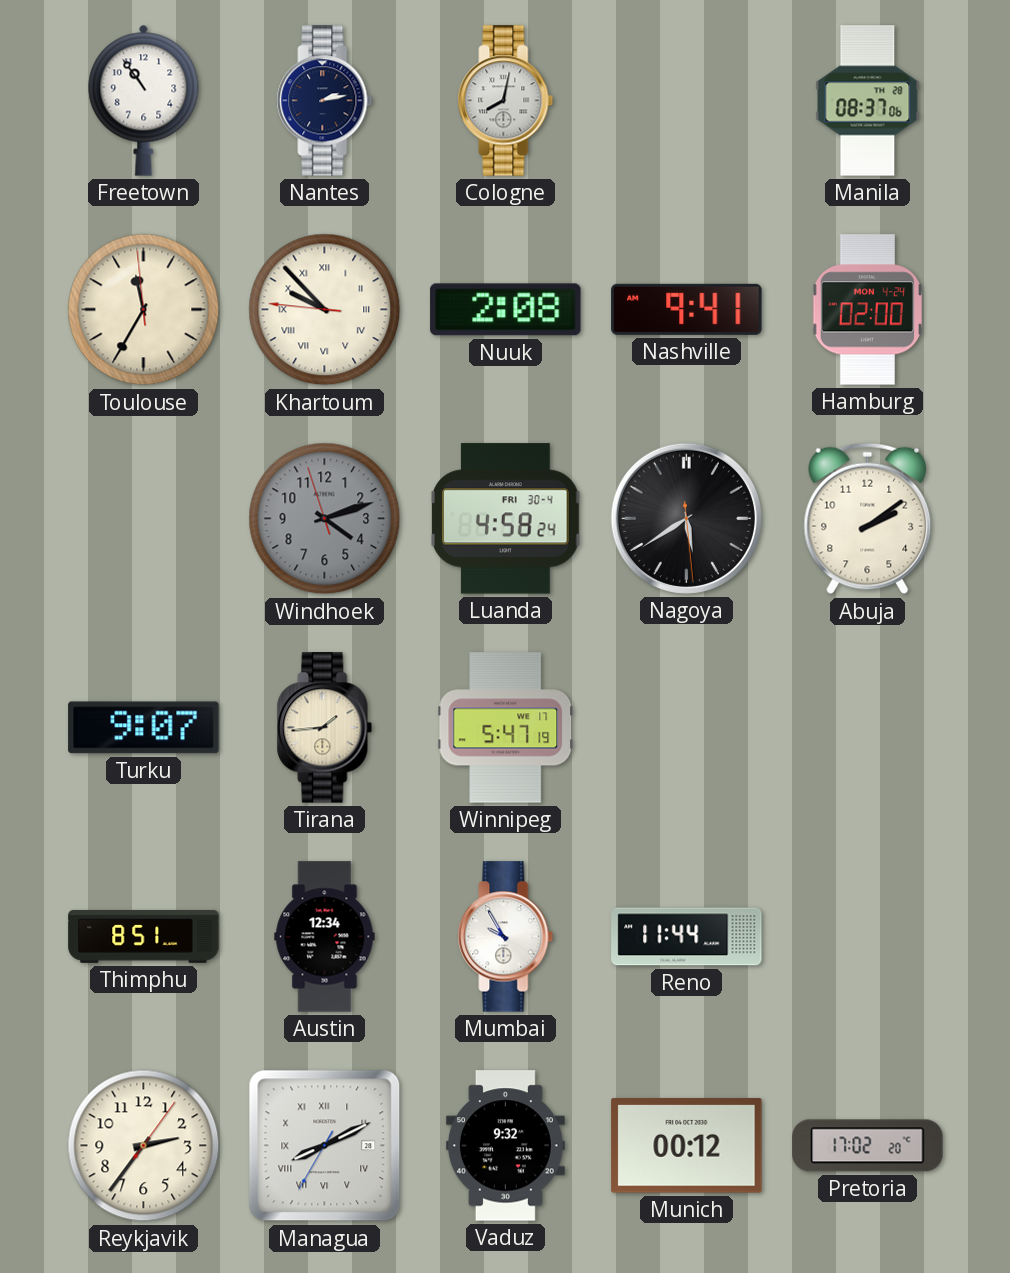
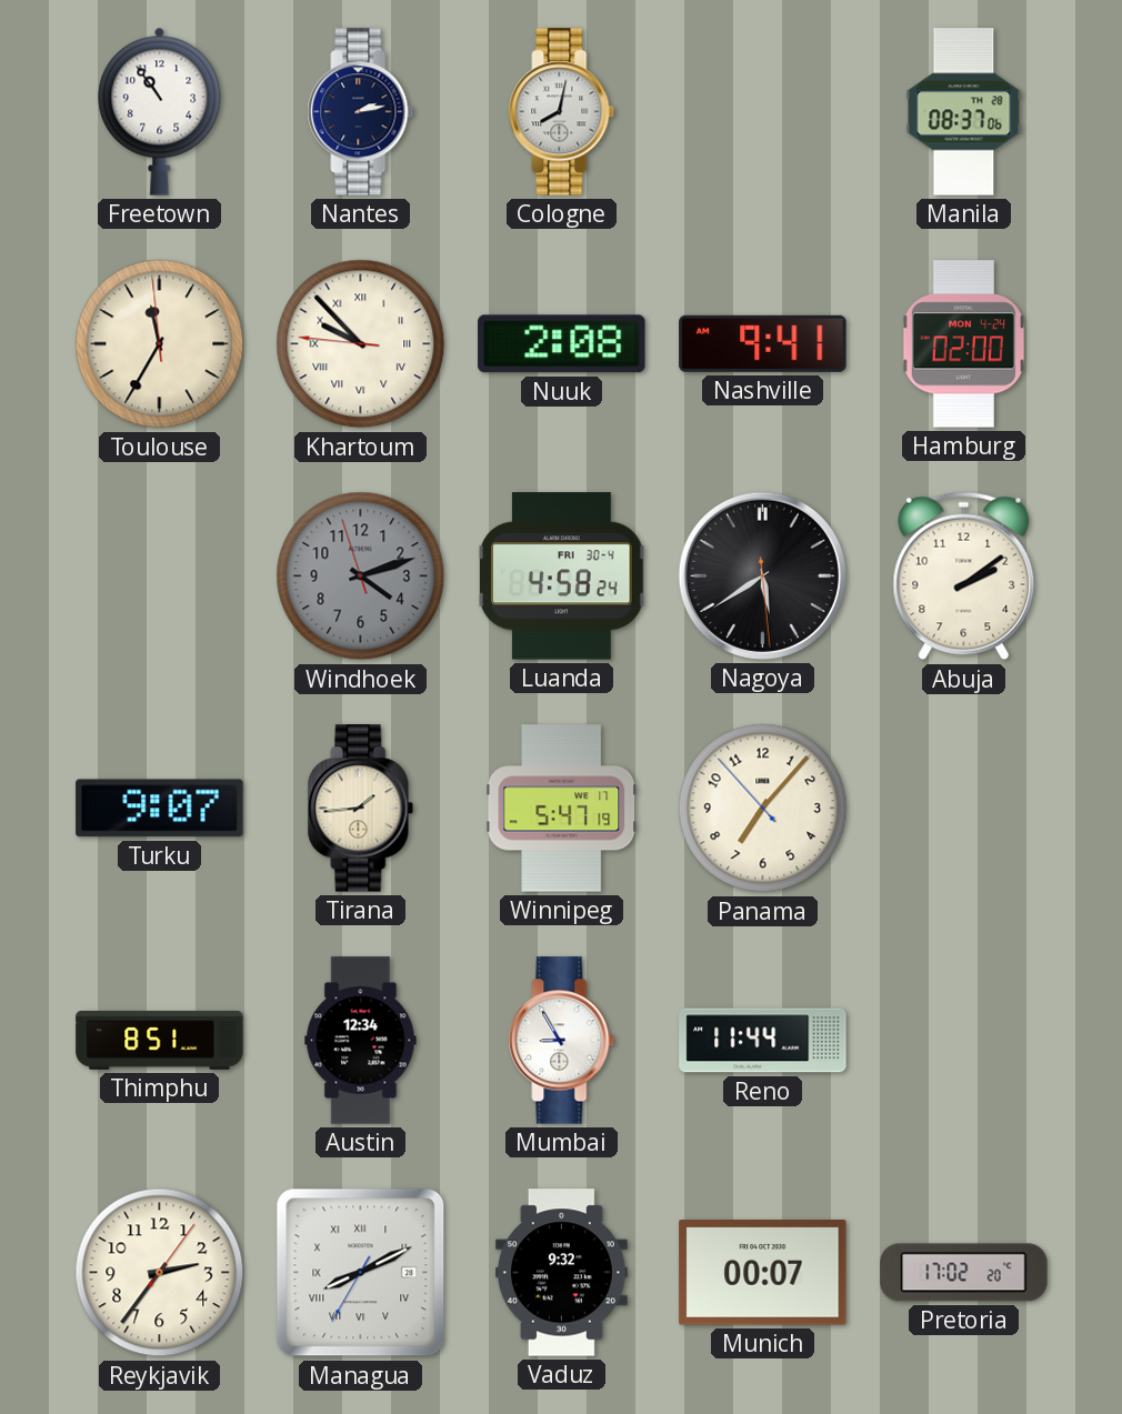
Panama: none -> 7:06 (763, 809)
Mumbai: 9:55 -> 8:55 (562, 1041)
Munich: 00:12 -> 00:07 (763, 1273)
